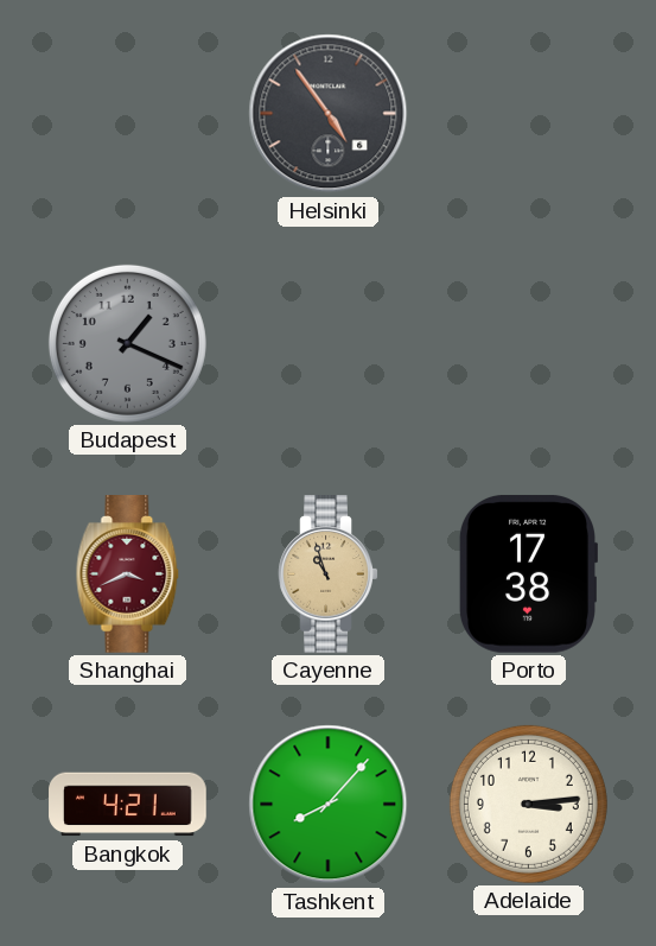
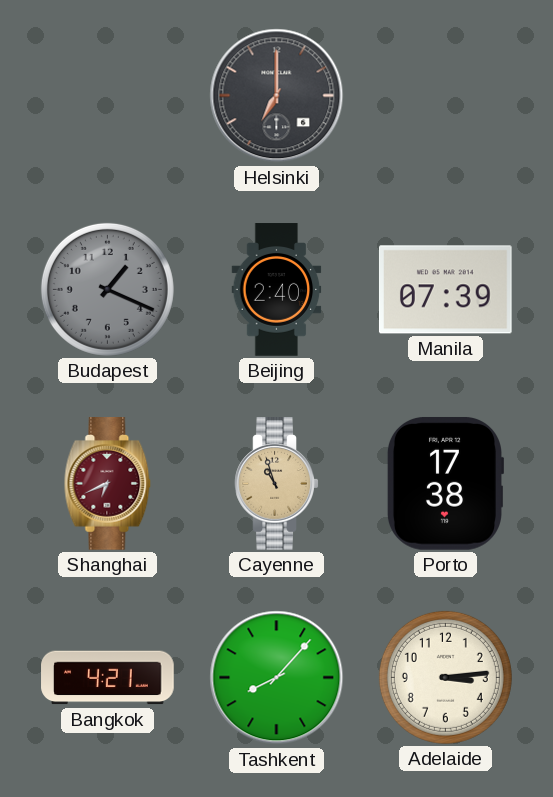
Helsinki: 4:54 -> 7:00 (277, 96)
Beijing: none -> 2:40 (277, 290)
Manila: none -> 07:39 (445, 290)
Shanghai: 3:41 -> 6:41 (108, 484)
